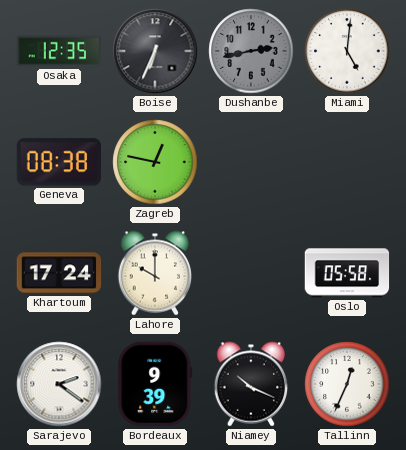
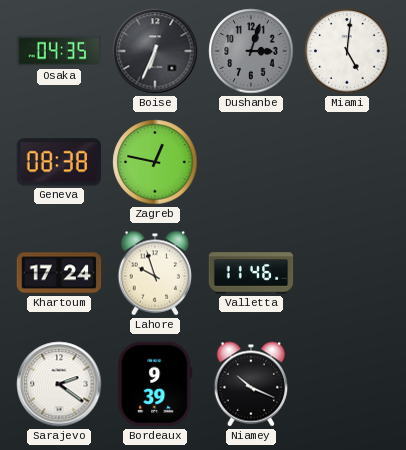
Osaka: 12:35 -> 04:35 (59, 51)
Dushanbe: 2:43 -> 3:03 (251, 51)
Lahore: 10:00 -> 9:57 (155, 273)
Valletta: none -> 11:46 (251, 273)
Oslo: 05:58 -> none (347, 273)
Tallinn: 12:34 -> none (347, 384)
